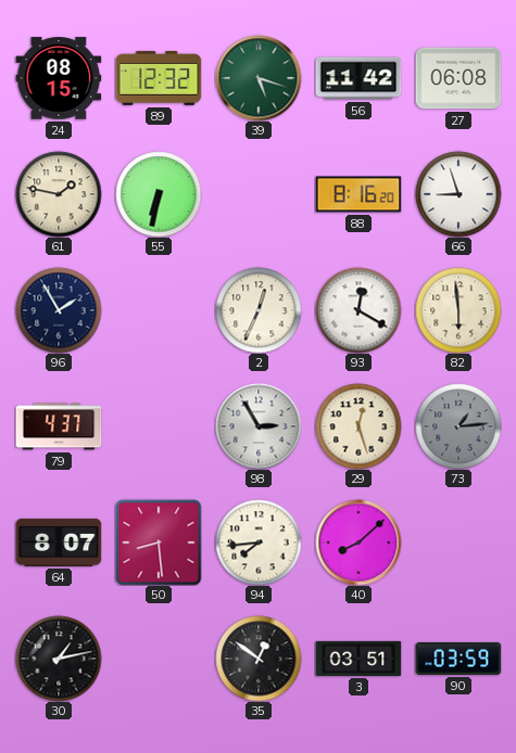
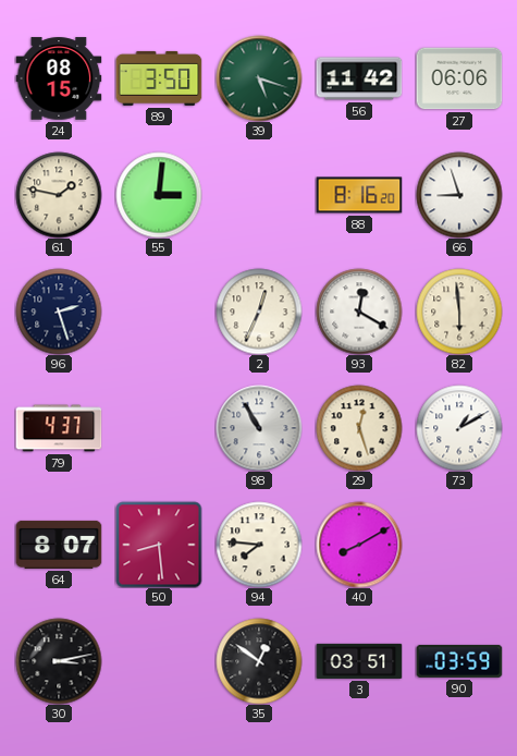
89: 12:32 -> 3:50 (159, 78)
27: 06:08 -> 06:06 (459, 78)
55: 6:32 -> 3:01 (159, 195)
96: 1:55 -> 2:27 (59, 312)
98: 2:55 -> 10:55 (259, 428)
73: 1:14 -> 1:10 (459, 428)
73 dial: grey -> white (459, 428)
94: 7:44 -> 7:46 (259, 545)
40: 8:08 -> 8:10 (359, 545)
30: 1:13 -> 3:13 (59, 661)
